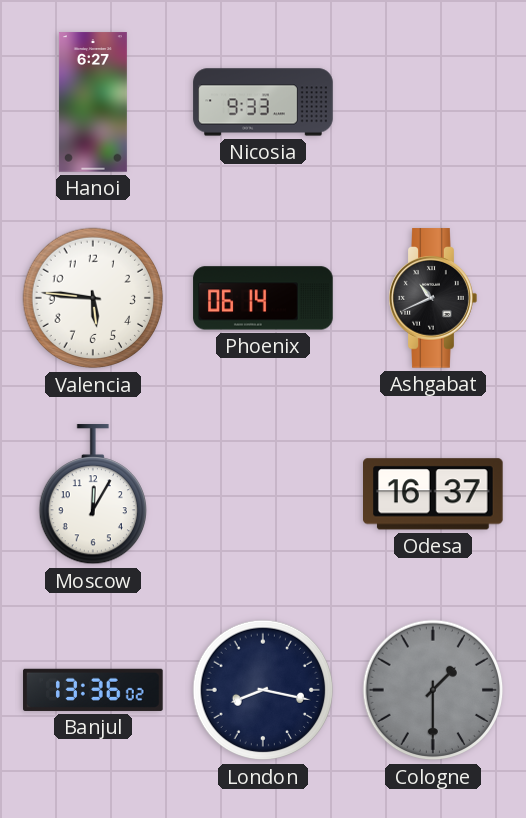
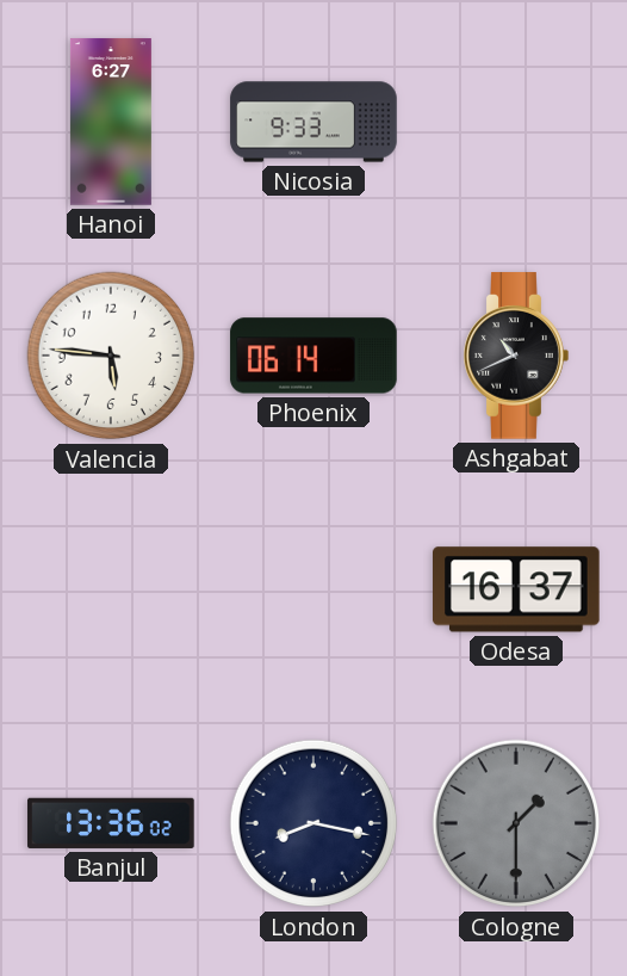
Moscow: 12:05 -> none (92, 495)
